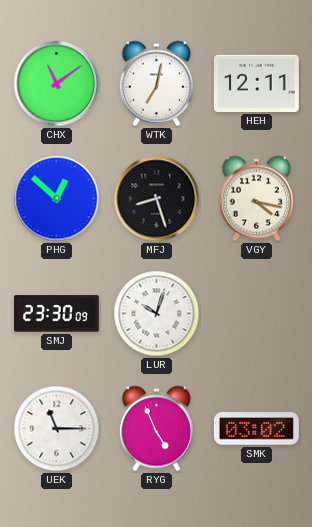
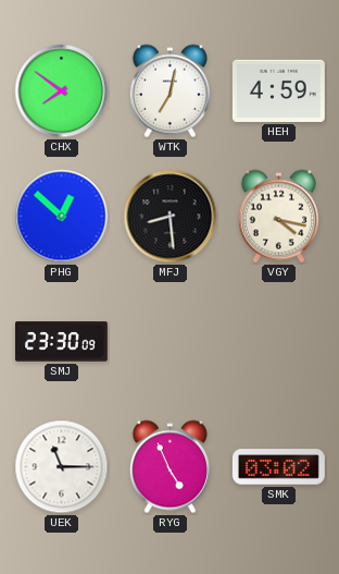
CHX: 11:09 -> 7:51 (62, 91)
HEH: 12:11 -> 4:59 (278, 90)
MFJ: 8:27 -> 8:29 (171, 217)
LUR: 10:03 -> none (157, 314)
